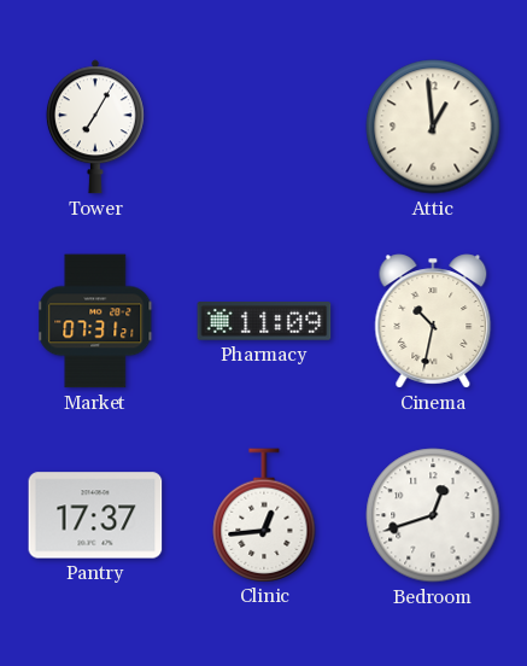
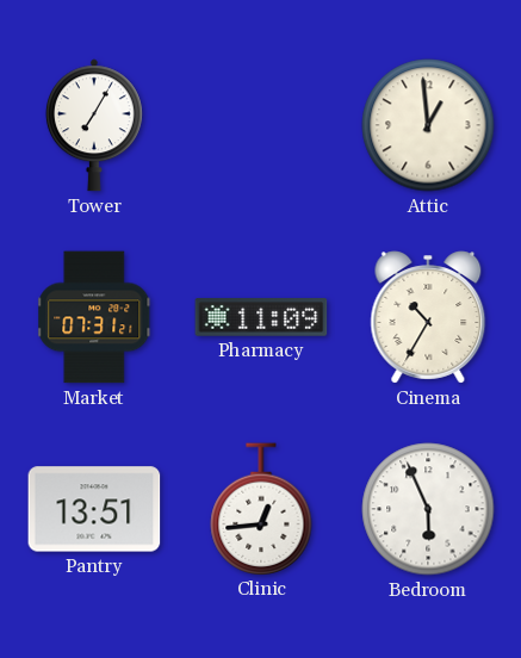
Cinema: 10:32 -> 10:35 (428, 317)
Pantry: 17:37 -> 13:51 (94, 509)
Bedroom: 12:42 -> 5:56 (428, 509)
